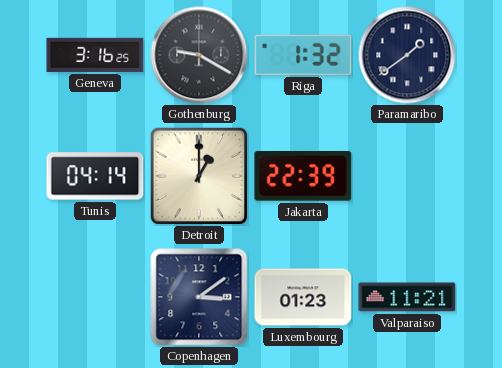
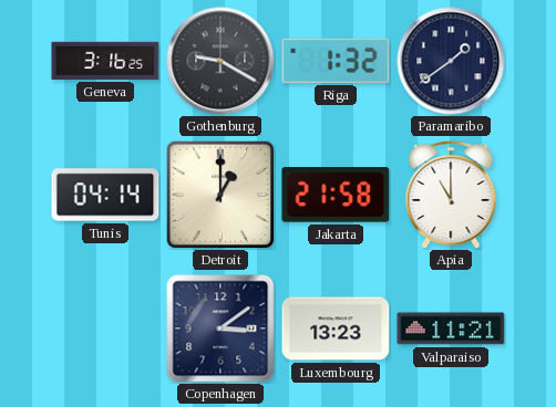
Jakarta: 22:39 -> 21:58 (336, 196)
Apia: none -> 11:00 (451, 195)
Luxembourg: 01:23 -> 13:23 (336, 328)
